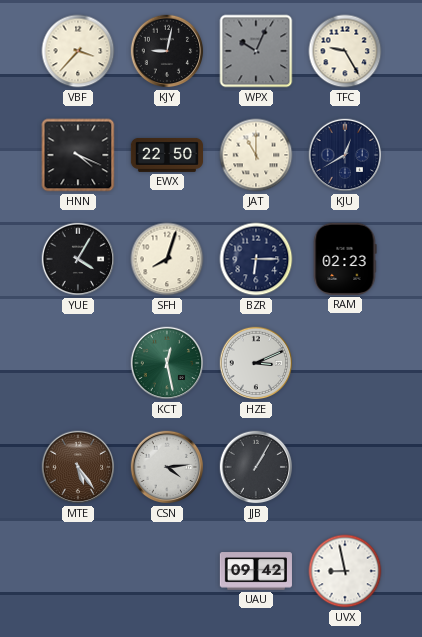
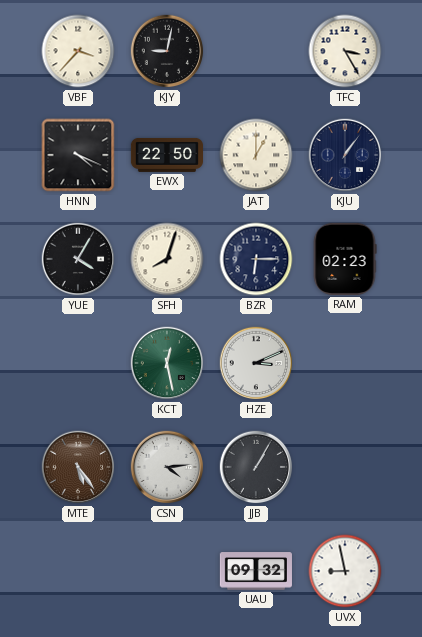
WPX: 10:04 -> none (256, 51)
TFC: 9:25 -> 3:25 (345, 51)
JAT: 11:00 -> 1:00 (256, 155)
KJU: 12:40 -> 1:06 (345, 155)
UAU: 09:42 -> 09:32 (256, 571)
